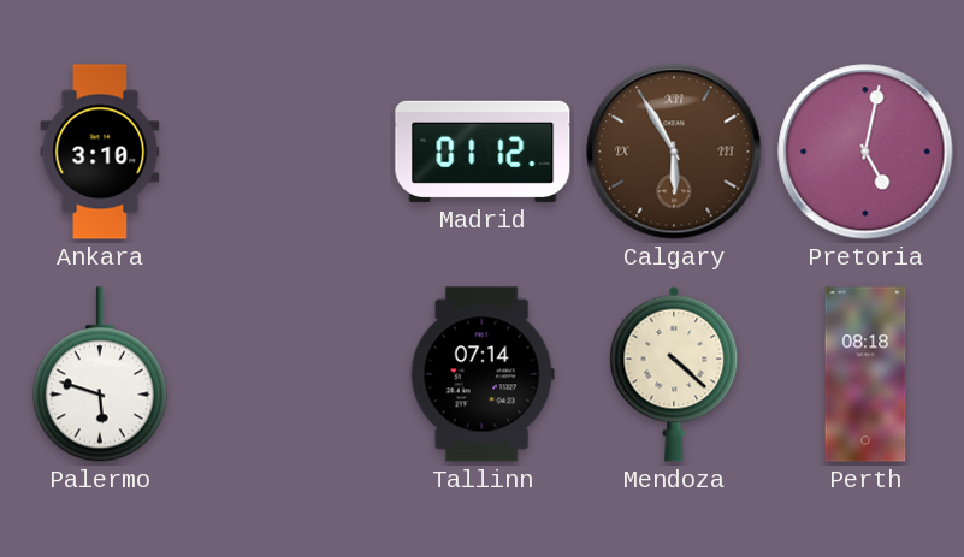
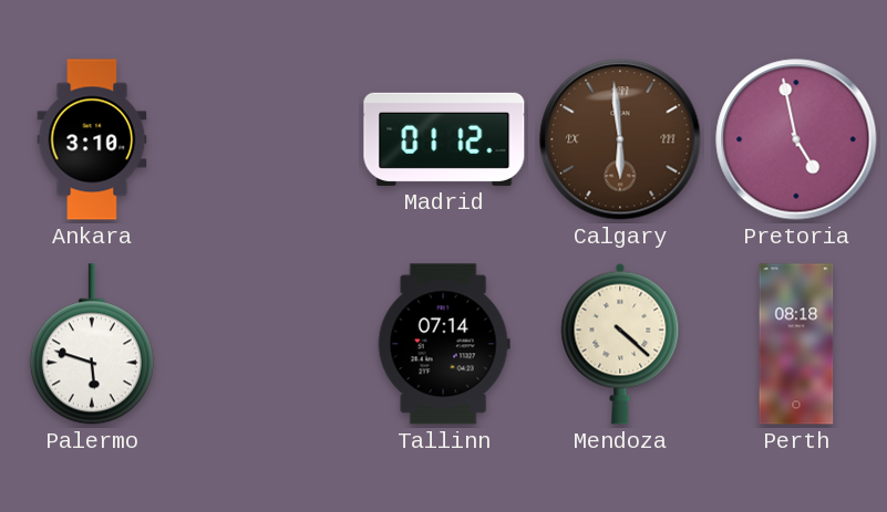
Calgary: 5:55 -> 5:59 (620, 139)
Pretoria: 5:02 -> 4:58 (796, 139)
